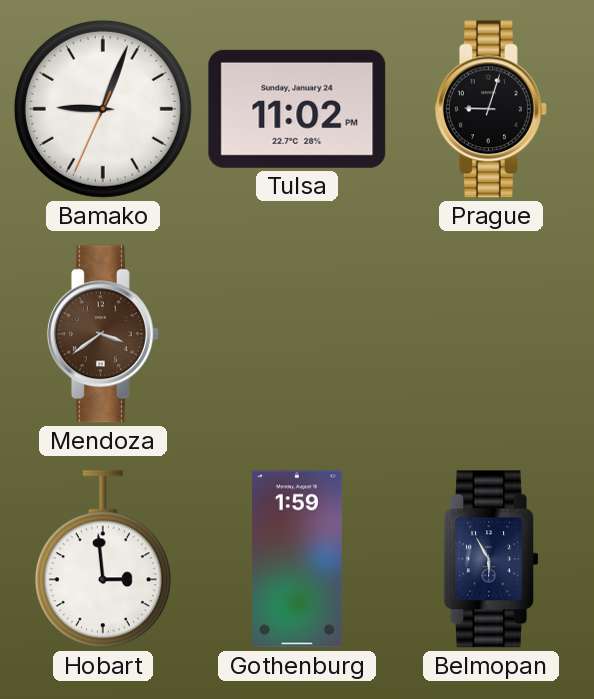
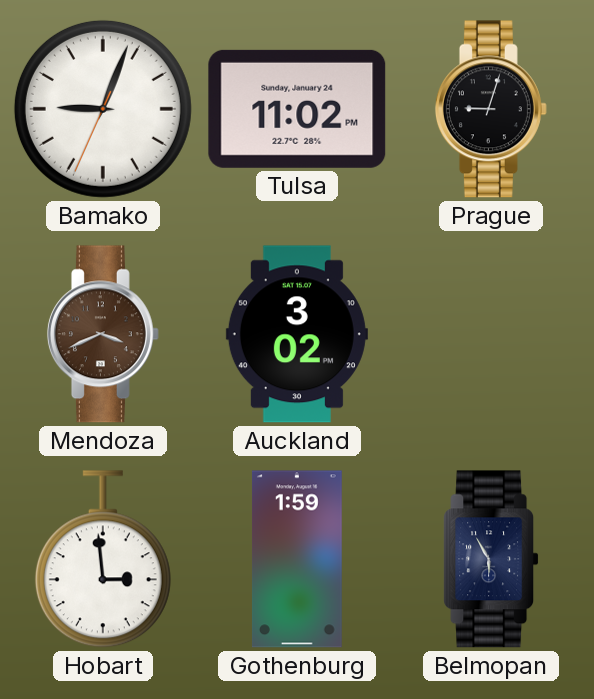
Mendoza: 3:39 -> 3:41 (103, 334)
Auckland: none -> 3:02 (297, 334)
